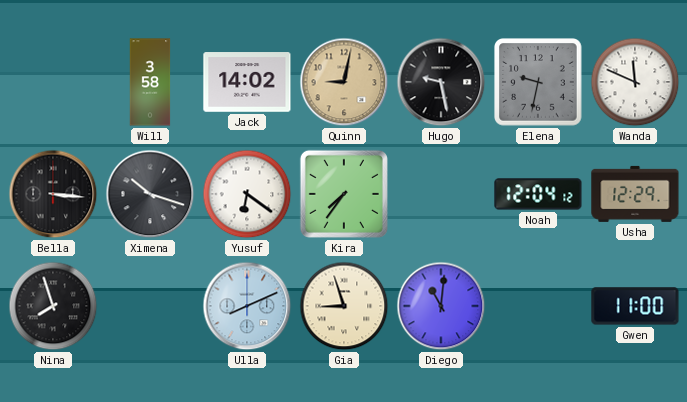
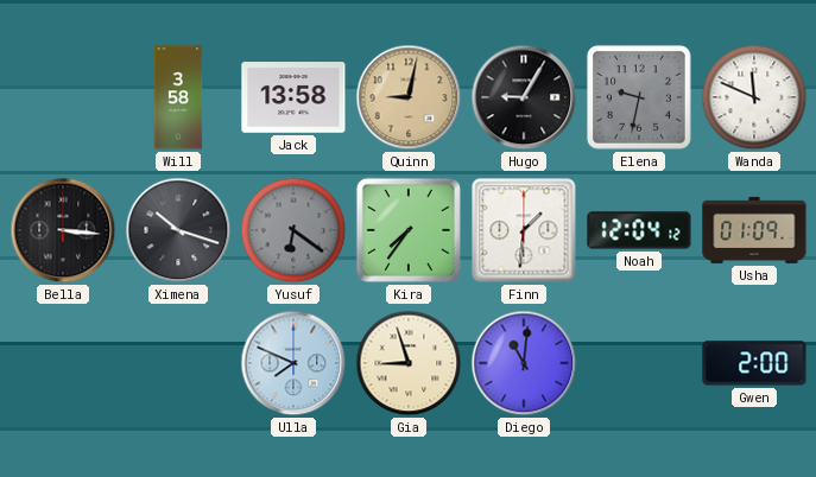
Jack: 14:02 -> 13:58 (293, 97)
Hugo: 9:28 -> 9:05 (524, 97)
Yusuf dial: white -> grey (293, 230)
Finn: none -> 1:31 (524, 230)
Usha: 12:29 -> 01:09 (754, 230)
Nina: 7:57 -> none (53, 306)
Ulla: 8:11 -> 7:49 (293, 363)
Gwen: 11:00 -> 2:00 (754, 363)
